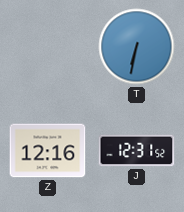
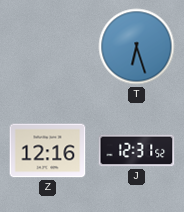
T: 6:32 -> 6:27 (137, 47)
